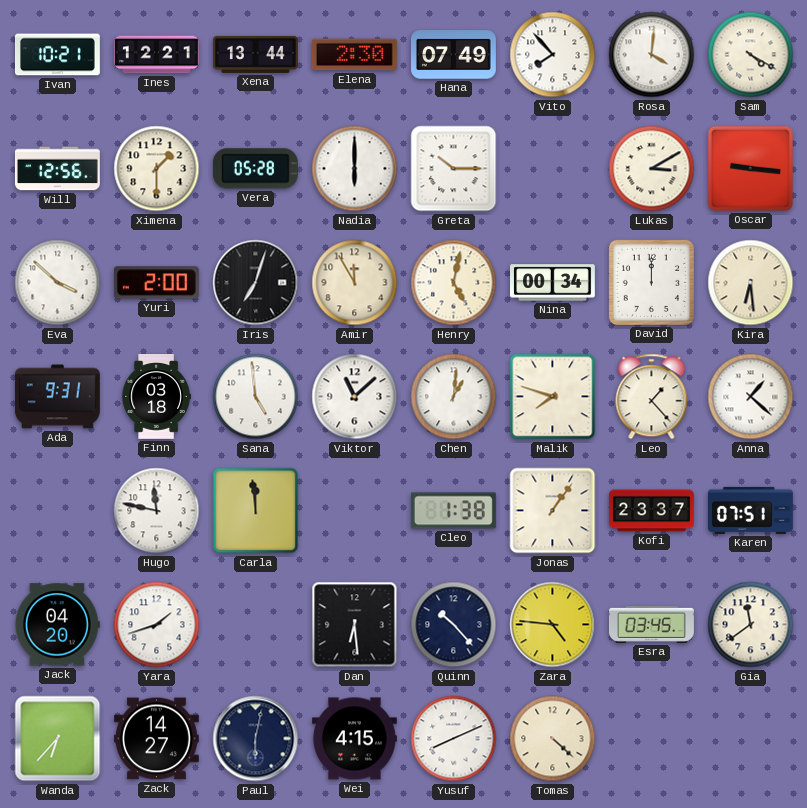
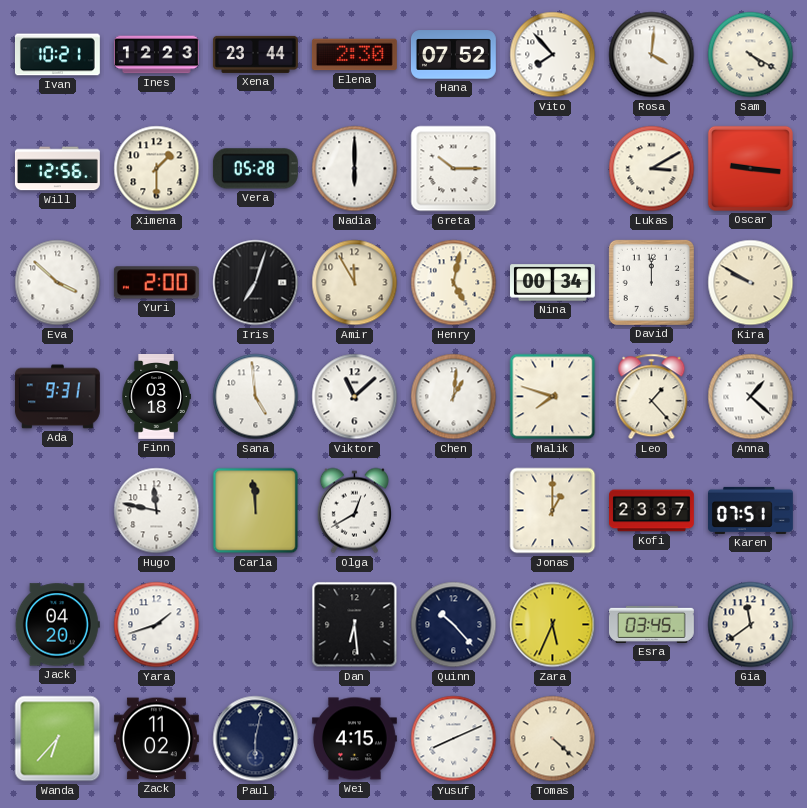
Ines: 12:21 -> 12:23 (156, 55)
Xena: 13:44 -> 23:44 (255, 54)
Hana: 07:49 -> 07:52 (453, 55)
Kira: 6:29 -> 9:50 (751, 283)
Olga: none -> 12:40 (354, 511)
Cleo: 1:38 -> none (453, 511)
Jonas: 1:06 -> 1:00 (553, 511)
Zara: 4:46 -> 5:34 (553, 625)
Zack: 14:27 -> 11:02 (156, 739)
